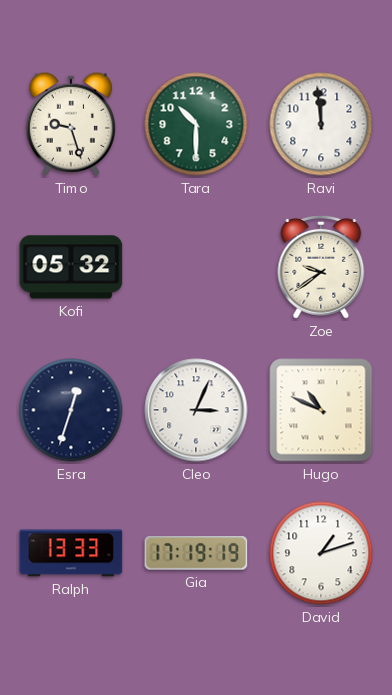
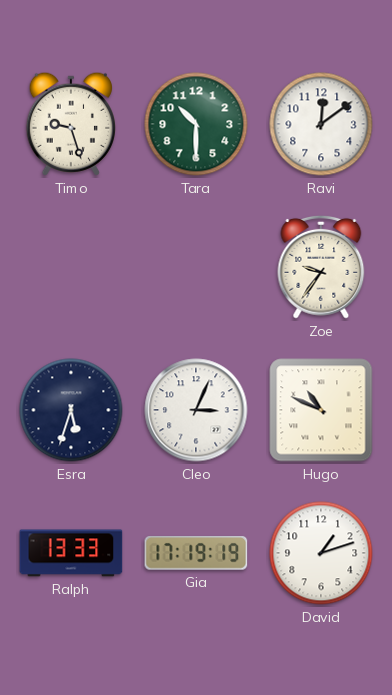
Ravi: 11:59 -> 12:09 (321, 124)
Kofi: 05:32 -> none (71, 267)
Zoe: 9:39 -> 9:36 (321, 267)
Esra: 12:33 -> 5:33 (71, 410)
